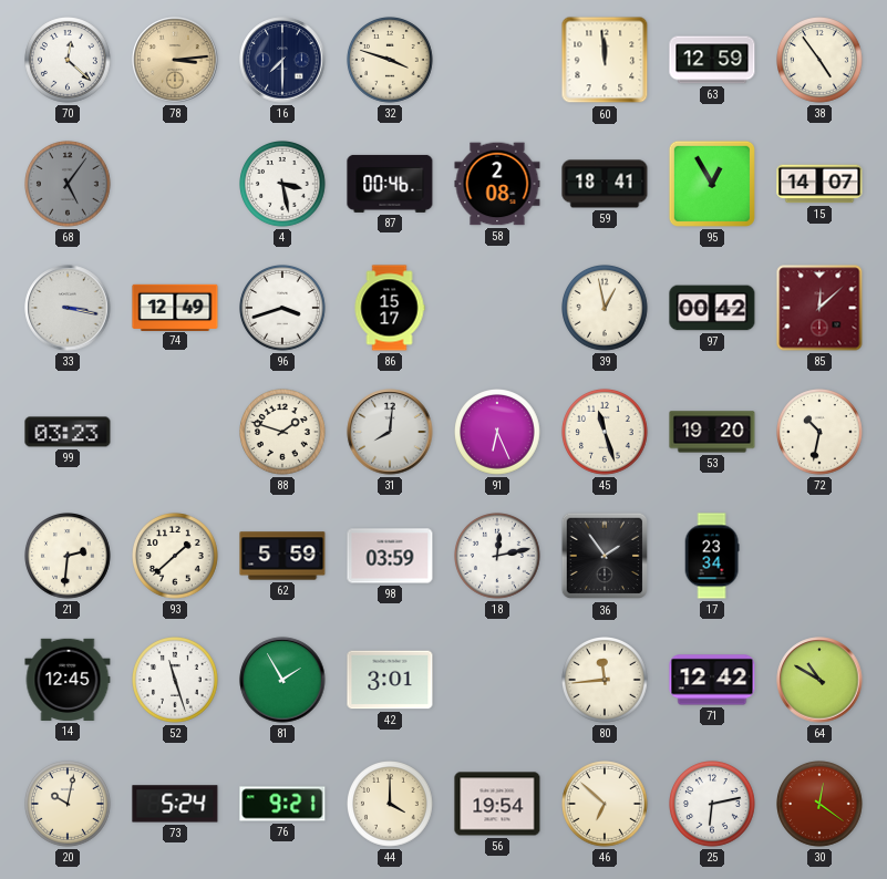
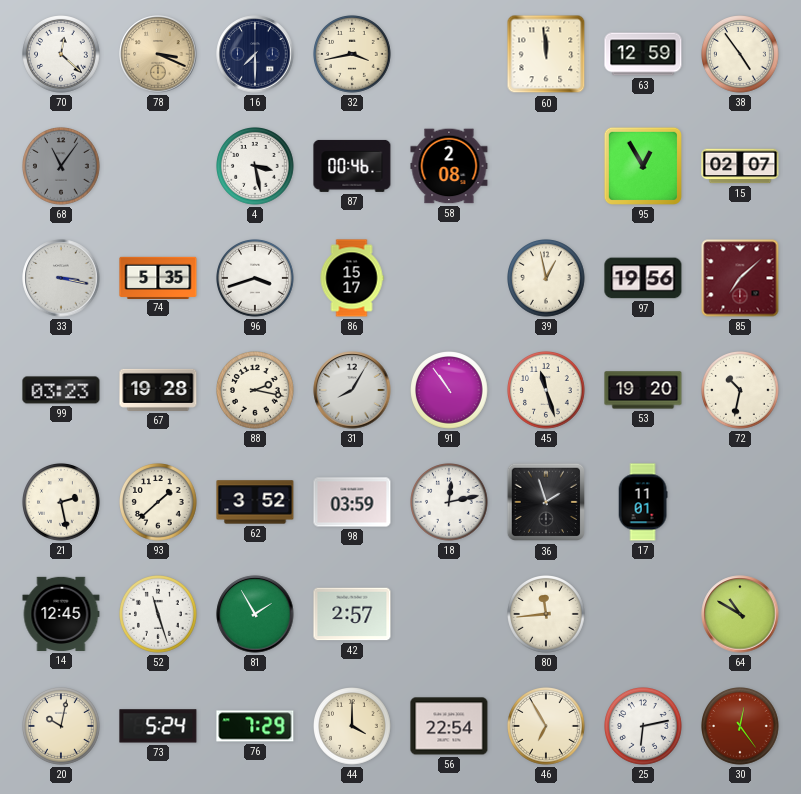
78: 3:14 -> 3:19 (158, 54)
32: 3:48 -> 3:43 (353, 55)
68: 5:06 -> 11:06 (62, 167)
59: 18:41 -> none (605, 184)
15: 14:07 -> 02:07 (740, 166)
74: 12:49 -> 5:35 (158, 277)
97: 00:42 -> 19:56 (643, 278)
85: 12:08 -> 7:08 (740, 278)
67: none -> 19:28 (158, 390)
88: 1:48 -> 2:17 (256, 391)
31: 8:01 -> 8:05 (352, 390)
91: 6:26 -> 10:54 (450, 391)
21: 2:31 -> 2:28 (62, 503)
62: 5:59 -> 3:52 (255, 502)
36: 1:54 -> 1:57 (546, 502)
17: 23:34 -> 11:01 (643, 502)
42: 3:01 -> 2:57 (352, 614)
71: 12:42 -> none (712, 680)
76: 9:21 -> 7:29 (255, 726)
56: 19:54 -> 22:54 (449, 726)
46: 6:52 -> 6:55 (547, 727)
30: 12:21 -> 12:24 (741, 727)
